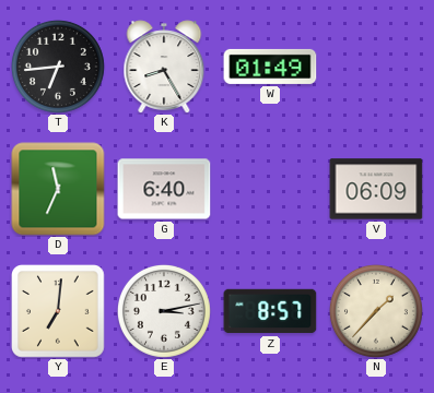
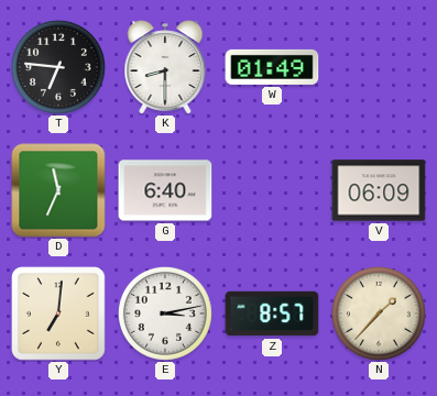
T: 6:44 -> 6:46 (58, 67)
K: 8:25 -> 8:30 (165, 67)
